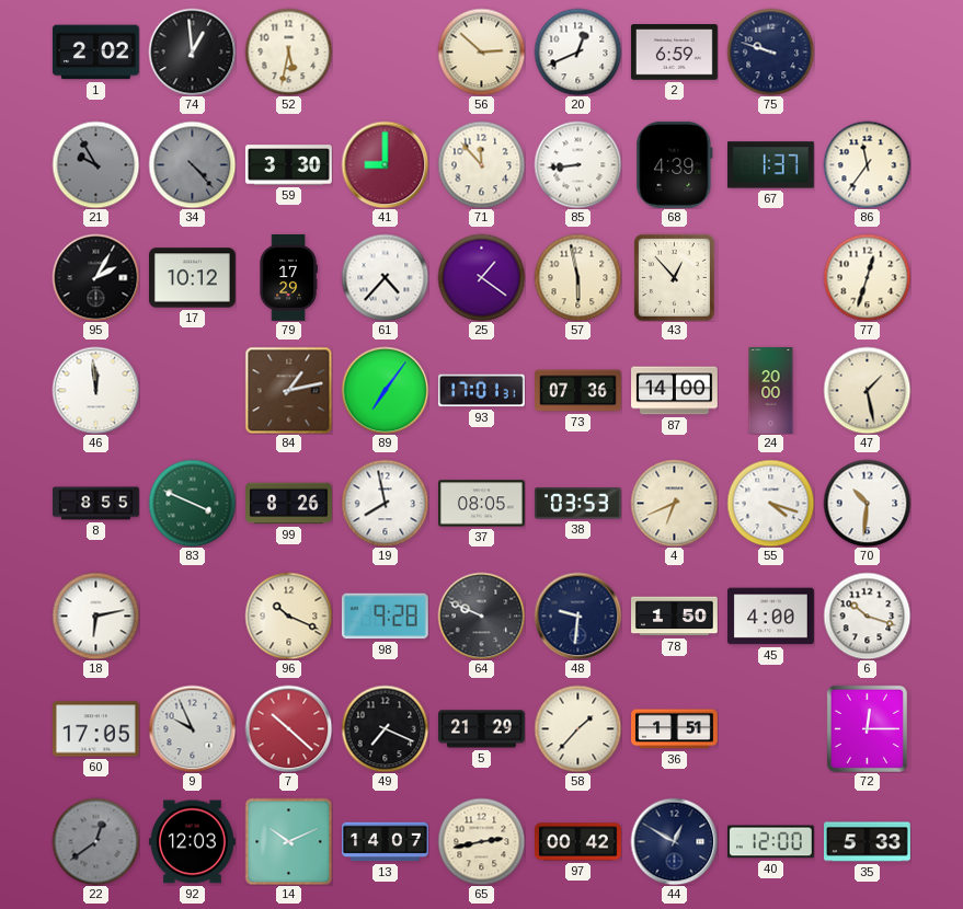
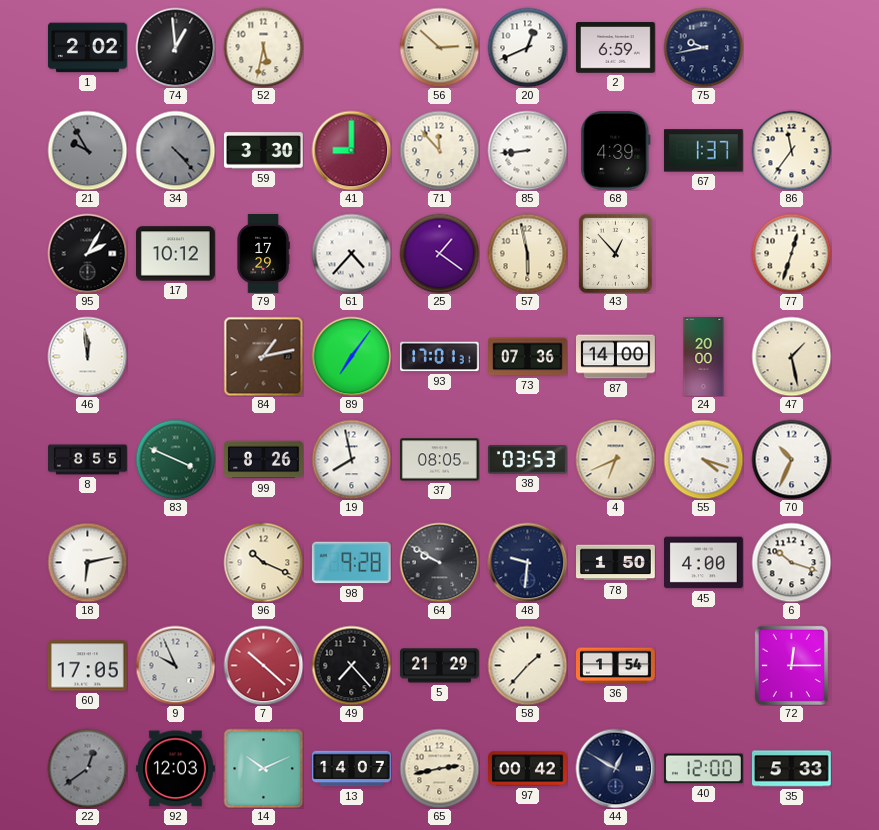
75: 9:48 -> 9:43 (703, 47)
70: 10:31 -> 10:34 (791, 459)
64: 9:49 -> 9:50 (439, 562)
49: 7:19 -> 7:23 (351, 665)
36: 1:51 -> 1:54 (616, 666)
